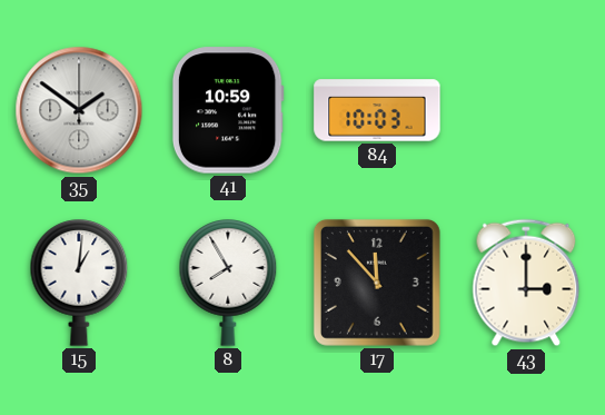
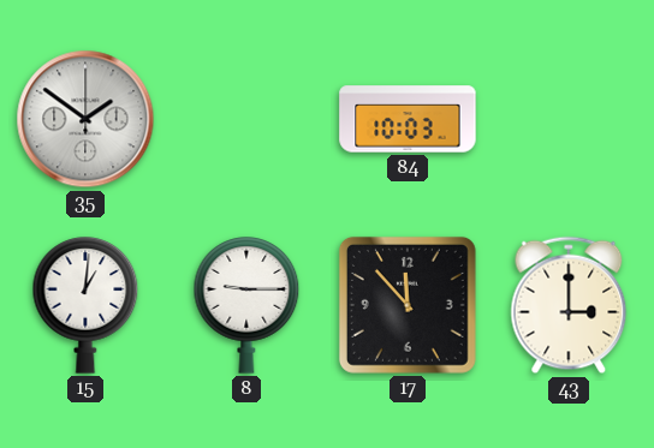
41: 10:59 -> none (228, 110)
8: 7:55 -> 9:15 (246, 305)
